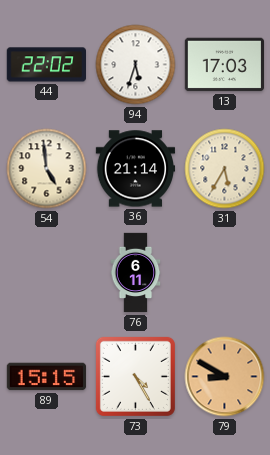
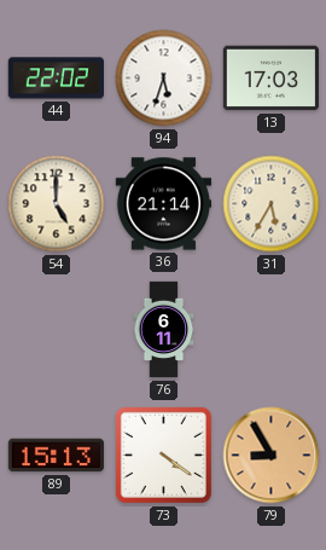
54: 4:59 -> 5:00 (57, 204)
89: 15:15 -> 15:13 (57, 456)
73: 4:25 -> 4:21 (163, 455)
79: 8:50 -> 8:55 (272, 456)
